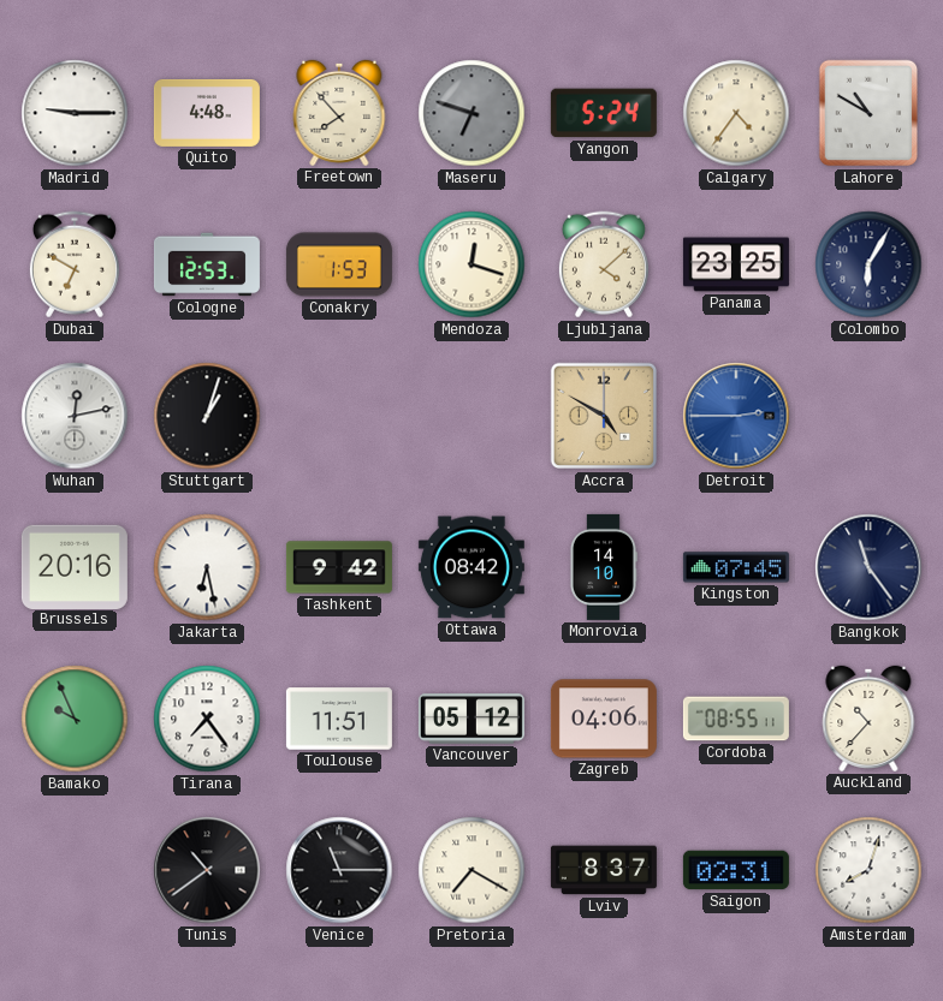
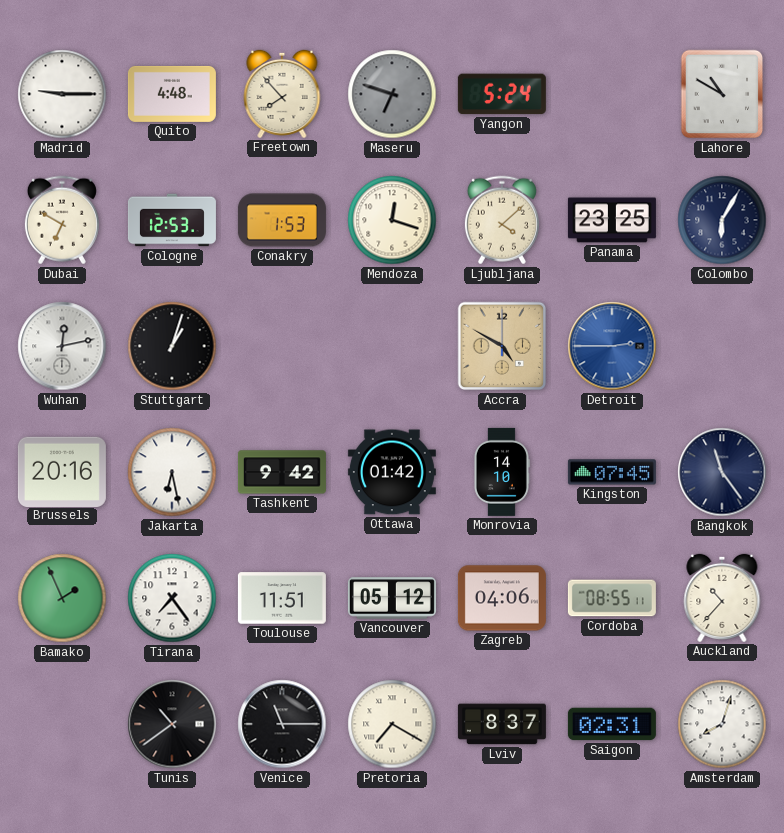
Calgary: 4:36 -> none (736, 113)
Ottawa: 08:42 -> 01:42 (392, 472)
Bamako: 9:56 -> 1:56 (62, 598)
